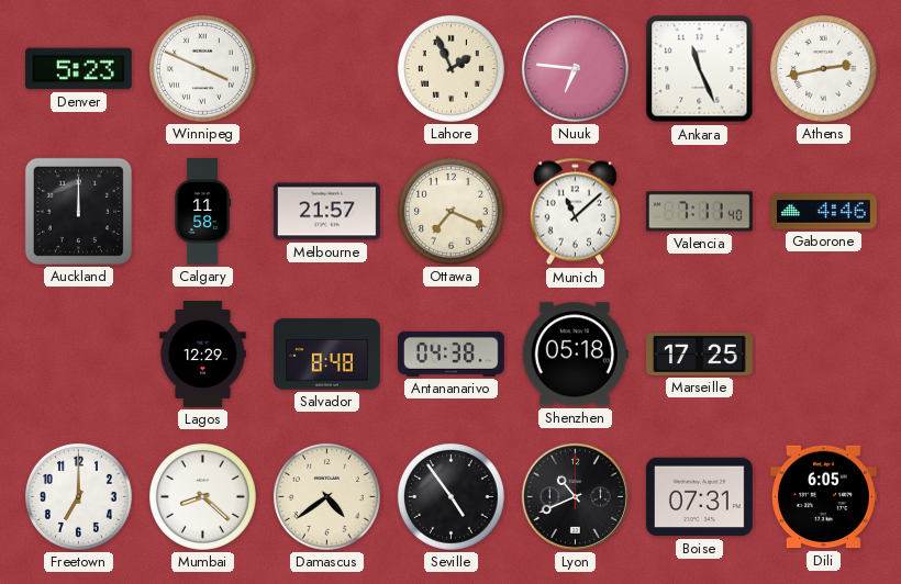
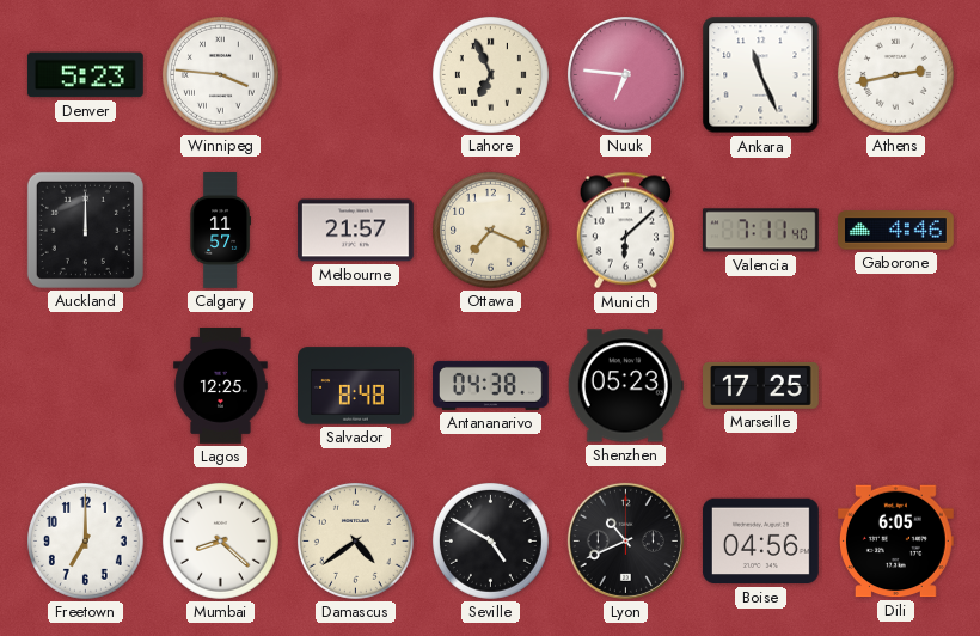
Winnipeg: 3:49 -> 3:46 (220, 74)
Lahore: 1:56 -> 6:56 (490, 74)
Calgary: 11:58 -> 11:57 (220, 231)
Munich: 11:08 -> 6:08 (625, 231)
Lagos: 12:29 -> 12:25 (221, 386)
Shenzhen: 05:18 -> 05:23 (625, 386)
Seville: 4:54 -> 4:50 (490, 540)
Boise: 07:31 -> 04:56 (760, 542)
